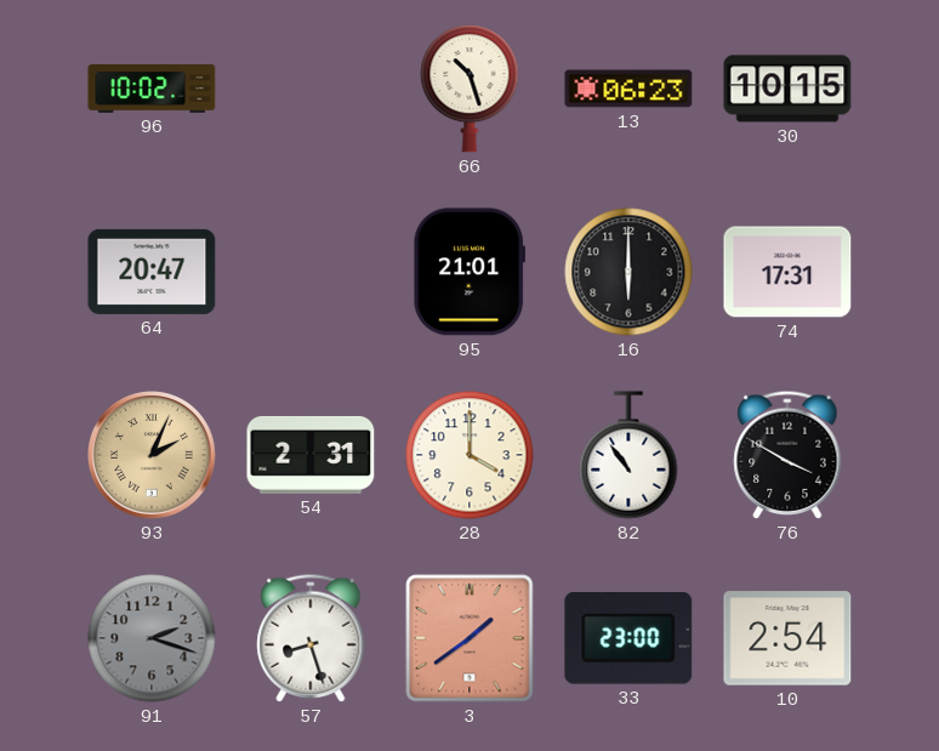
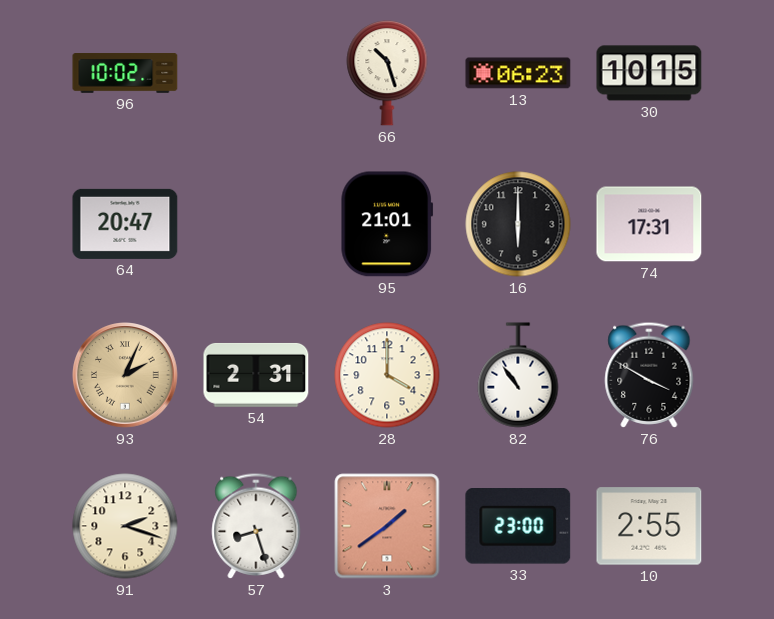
91 dial: grey -> cream (125, 526)
10: 2:54 -> 2:55 (649, 526)
